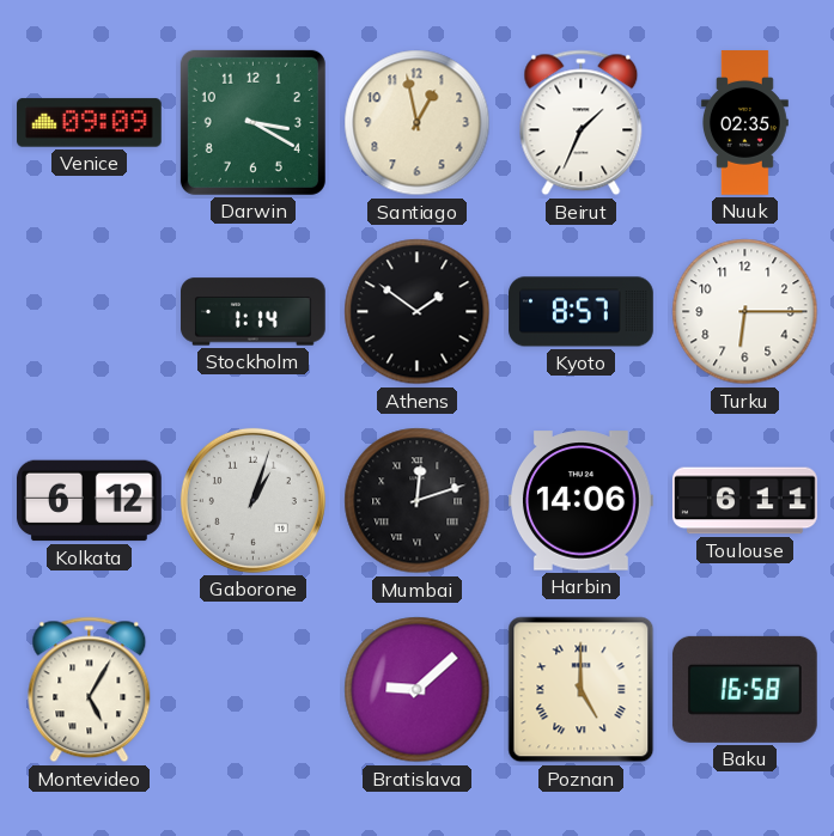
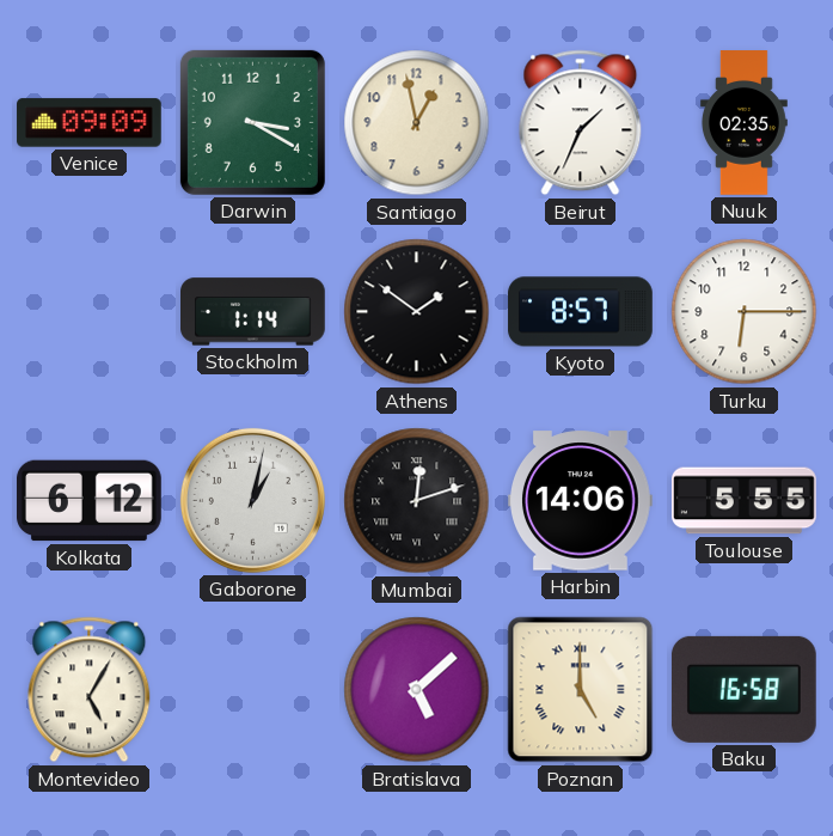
Gaborone: 1:03 -> 1:02 (252, 500)
Toulouse: 6:11 -> 5:55 (745, 501)
Bratislava: 9:08 -> 5:08 (417, 690)
